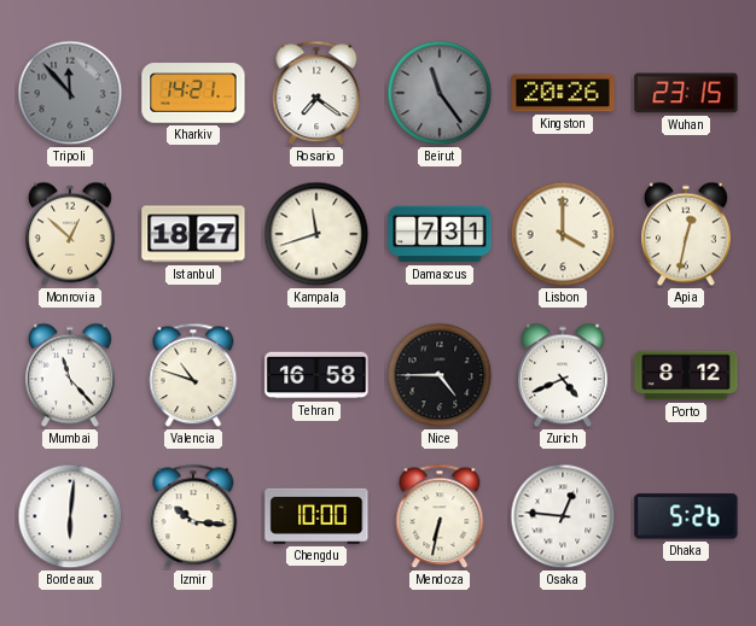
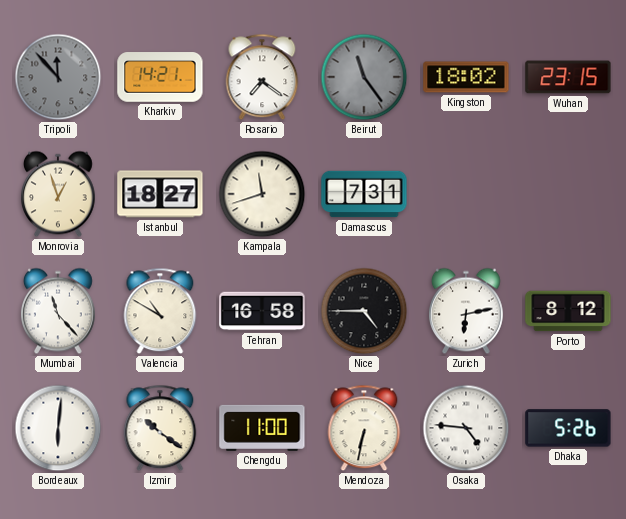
Kingston: 20:26 -> 18:02 (466, 77)
Monrovia: 12:52 -> 12:57 (58, 194)
Lisbon: 4:00 -> none (563, 234)
Apia: 12:32 -> none (686, 234)
Valencia: 10:48 -> 10:50 (160, 311)
Zurich: 4:41 -> 6:13 (466, 311)
Izmir: 10:16 -> 10:21 (160, 428)
Chengdu: 10:00 -> 11:00 (262, 428)
Osaka: 12:46 -> 4:46 (466, 428)
